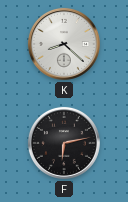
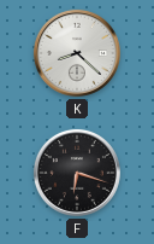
F: 6:13 -> 6:18 (77, 173)
